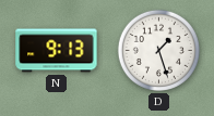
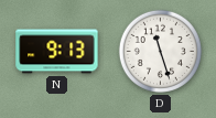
D: 1:27 -> 11:27 (160, 51)
